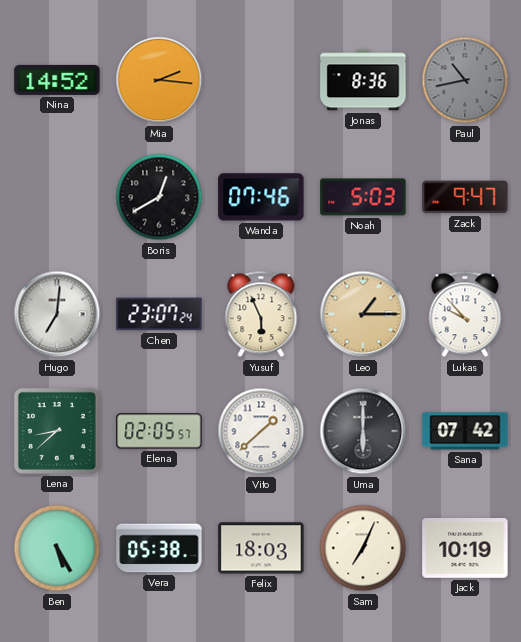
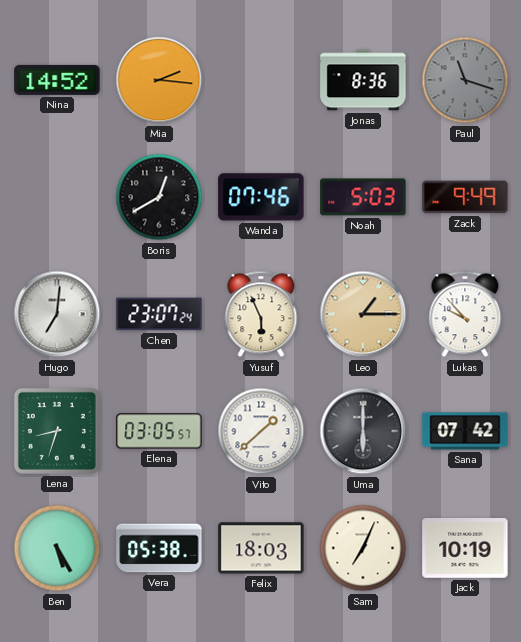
Paul: 10:43 -> 11:18 (465, 80)
Zack: 9:47 -> 9:49 (465, 197)
Lena: 8:38 -> 8:33 (57, 431)
Elena: 02:05 -> 03:05 (159, 431)
